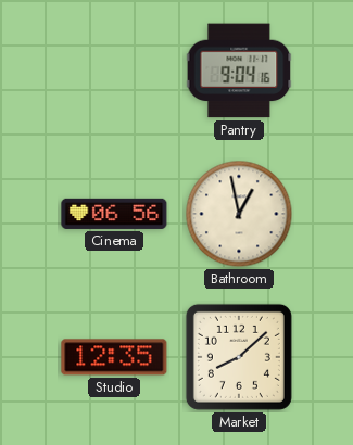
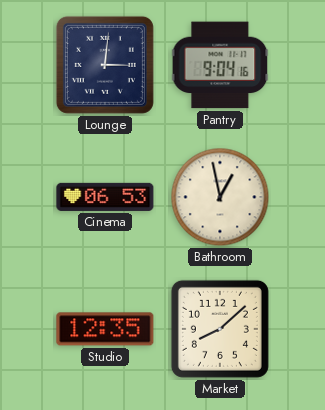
Lounge: none -> 3:01 (105, 65)
Cinema: 06:56 -> 06:53 (105, 197)
